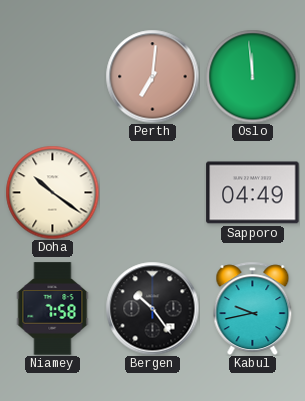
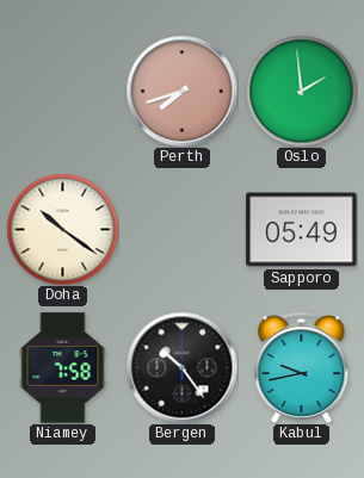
Perth: 7:01 -> 7:42 (181, 91)
Oslo: 11:59 -> 1:59 (301, 91)
Sapporo: 04:49 -> 05:49 (302, 230)
